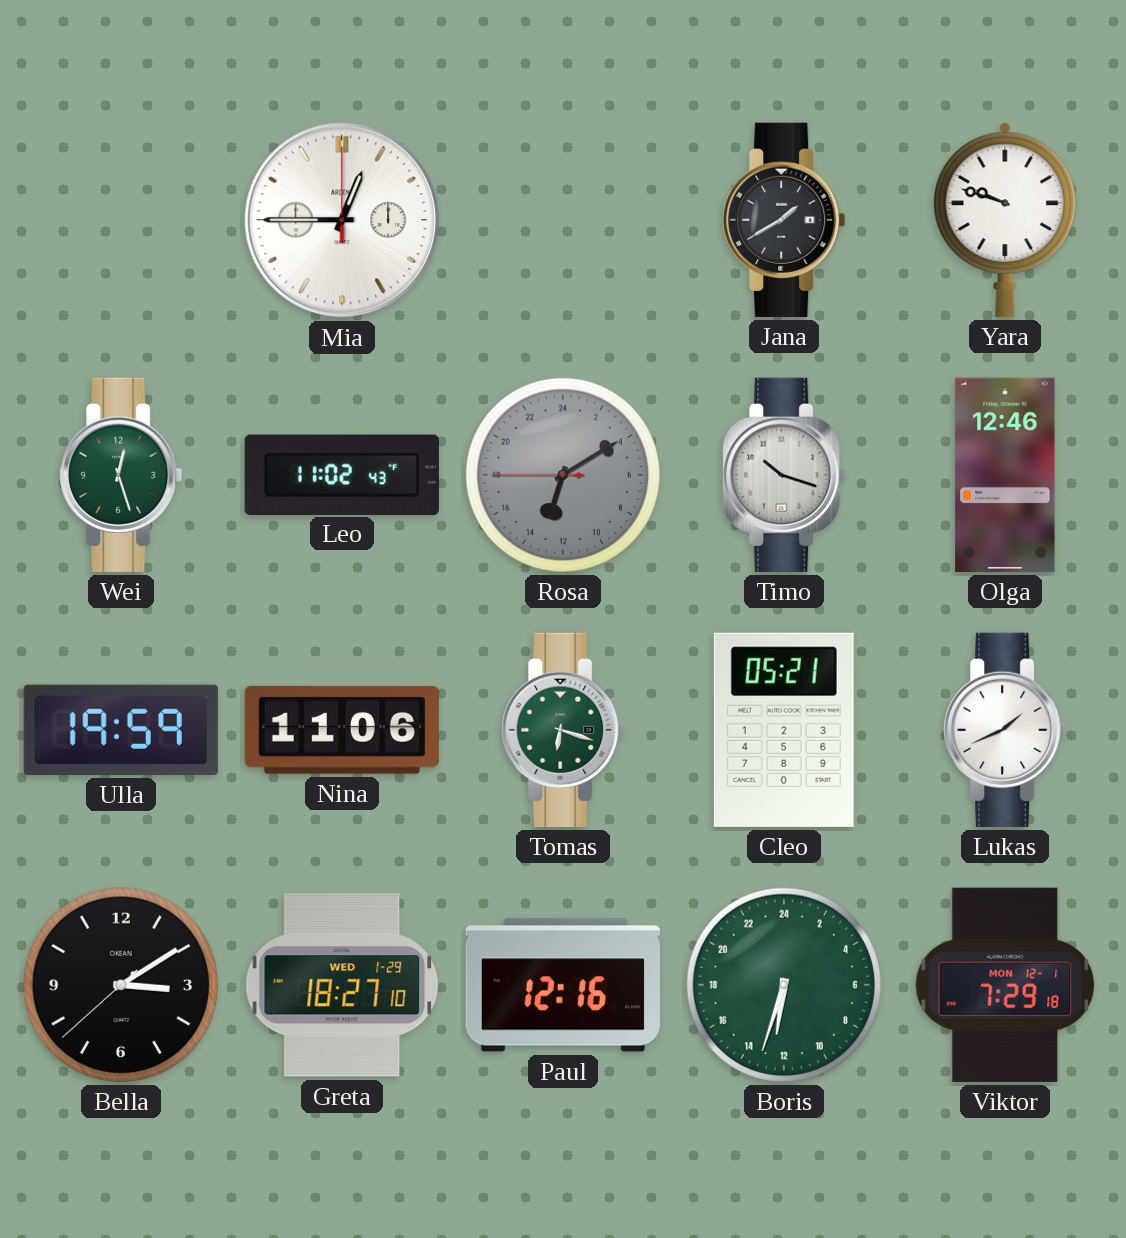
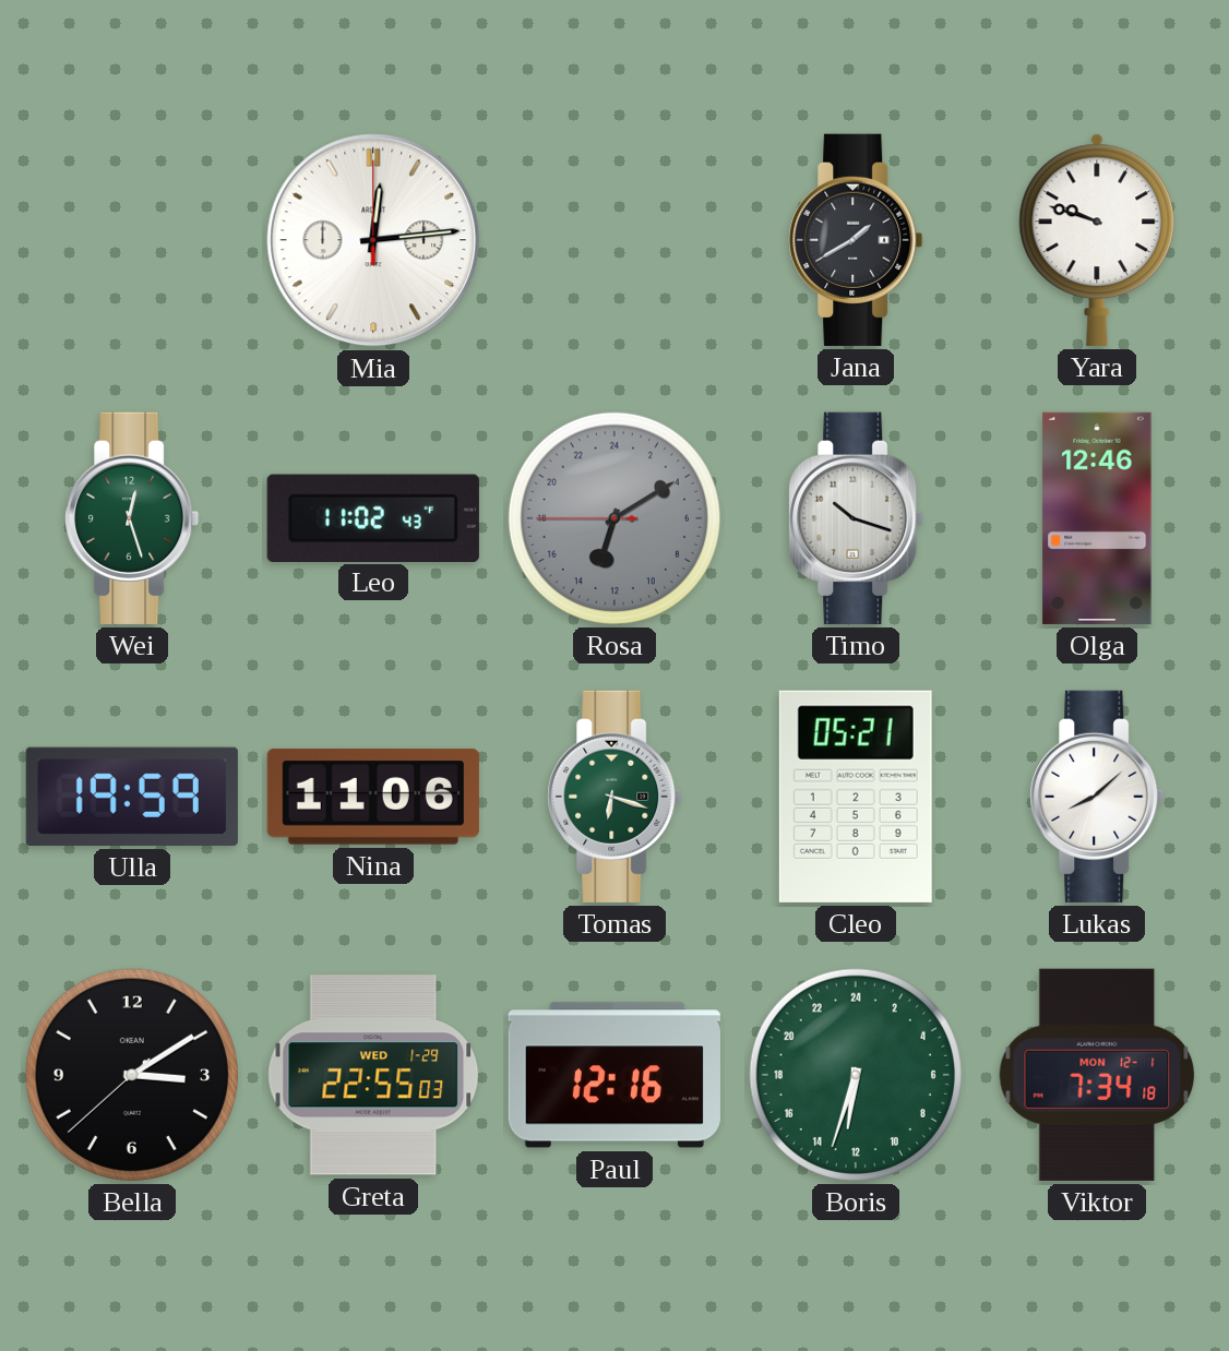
Mia: 12:45 -> 12:14 (373, 240)
Lukas: 1:41 -> 8:08 (1097, 797)
Greta: 18:27 -> 22:55 (373, 1075)
Viktor: 7:29 -> 7:34 (1097, 1075)
